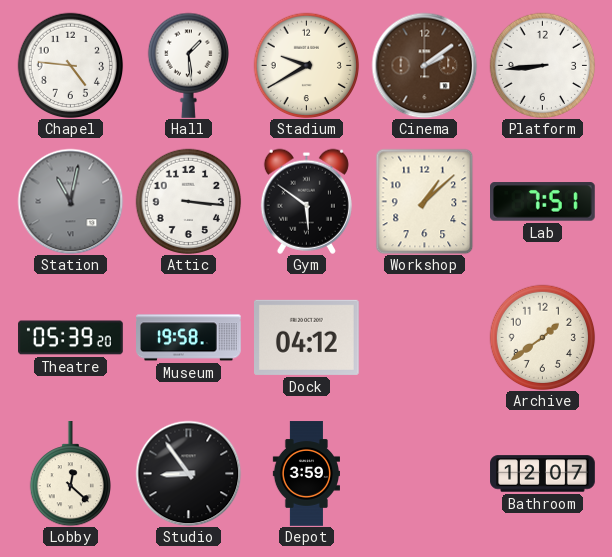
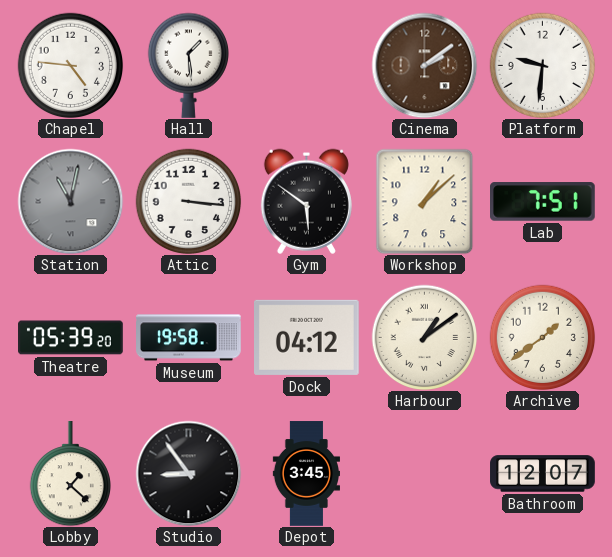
Stadium: 9:40 -> none (306, 65)
Platform: 8:44 -> 9:31 (542, 65)
Harbour: none -> 1:09 (424, 337)
Lobby: 12:22 -> 1:22 (70, 474)
Depot: 3:59 -> 3:45 (306, 474)
